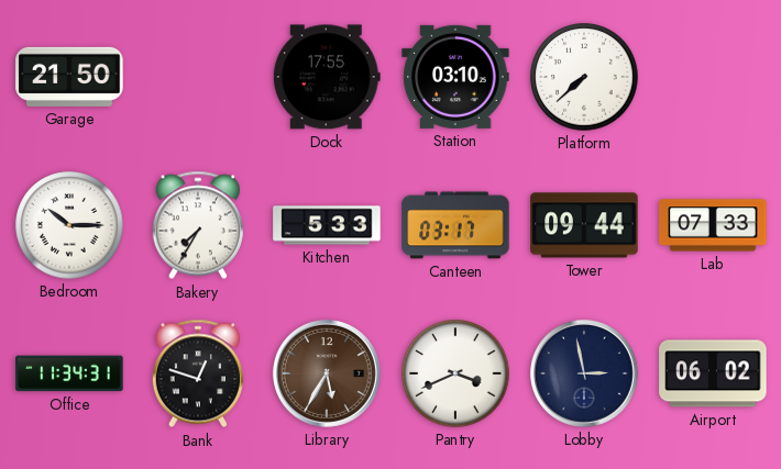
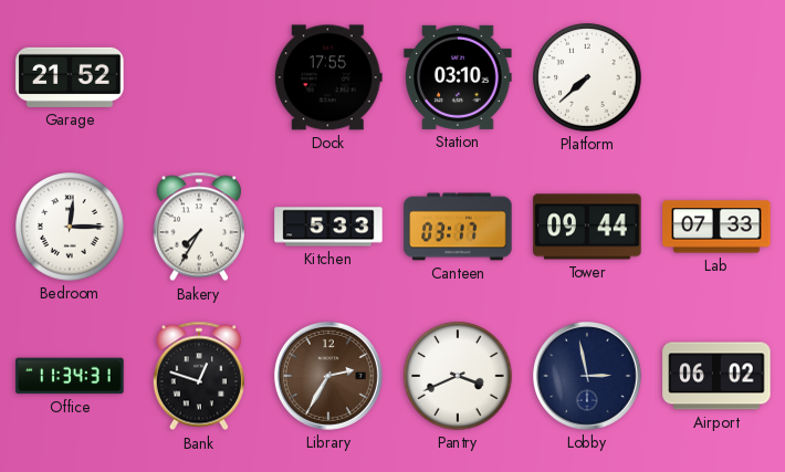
Garage: 21:50 -> 21:52 (70, 77)
Bedroom: 10:15 -> 12:15 (70, 227)
Library: 5:35 -> 2:35 (328, 376)
